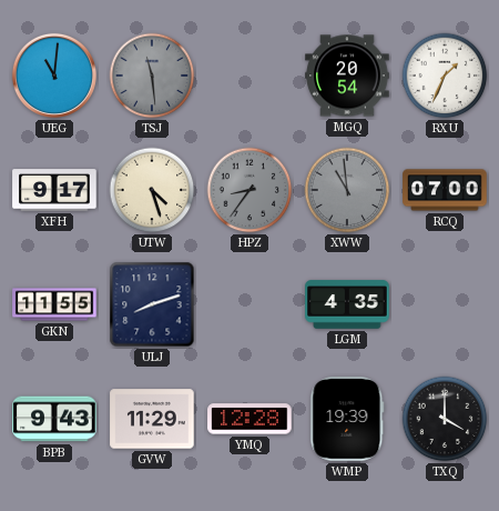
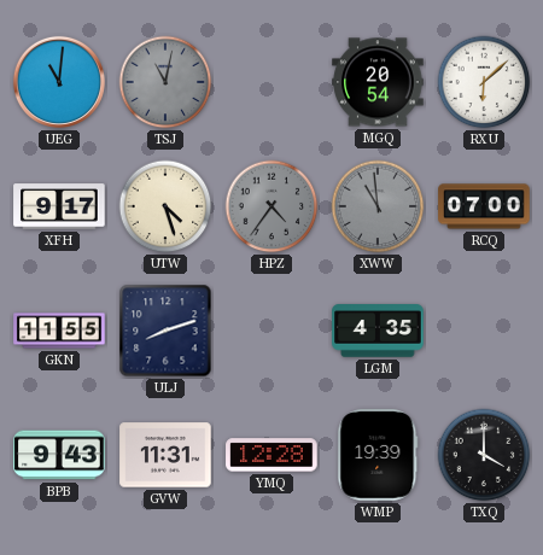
TSJ: 11:29 -> 11:02 (165, 82)
RXU: 1:34 -> 6:08 (484, 82)
HPZ: 8:36 -> 4:36 (271, 206)
GVW: 11:29 -> 11:31 (165, 455)
